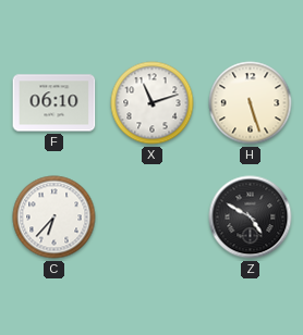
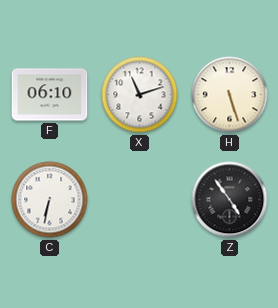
C: 6:37 -> 6:32 (50, 200)
Z: 4:50 -> 4:54 (230, 200)
